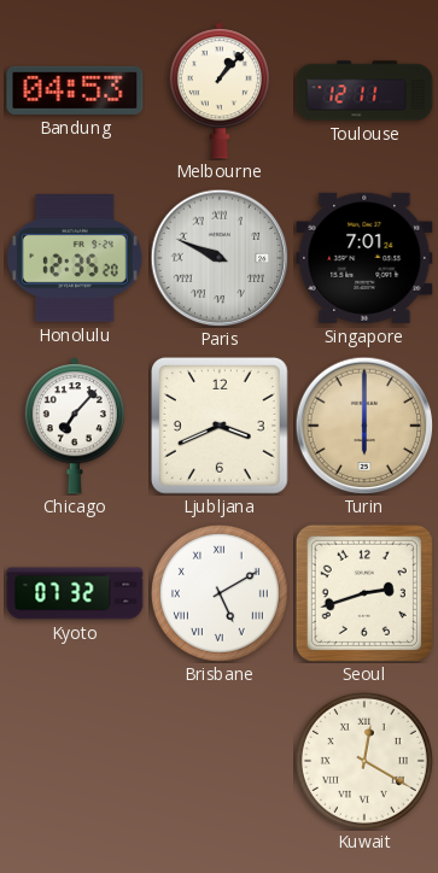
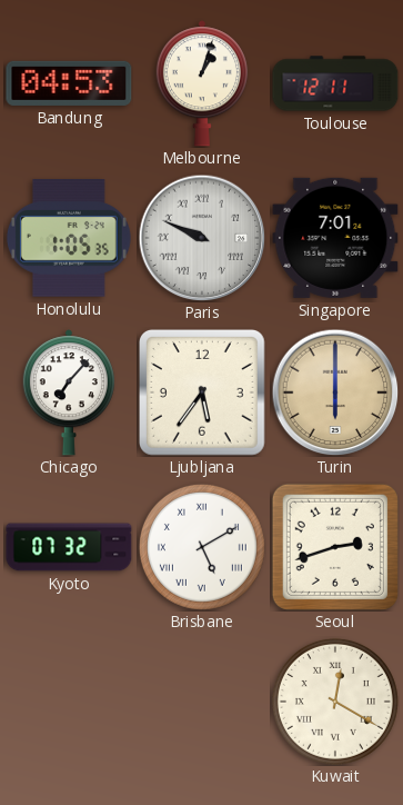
Melbourne: 1:07 -> 1:03 (202, 83)
Honolulu: 12:35 -> 1:05 (69, 239)
Ljubljana: 3:41 -> 5:36 (202, 392)
